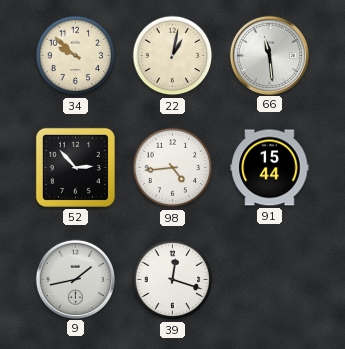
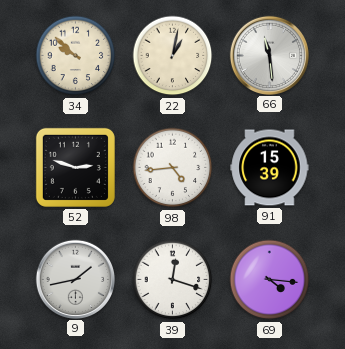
52: 2:53 -> 2:48 (75, 167)
91: 15:44 -> 15:39 (270, 168)
69: none -> 4:16 (270, 280)
